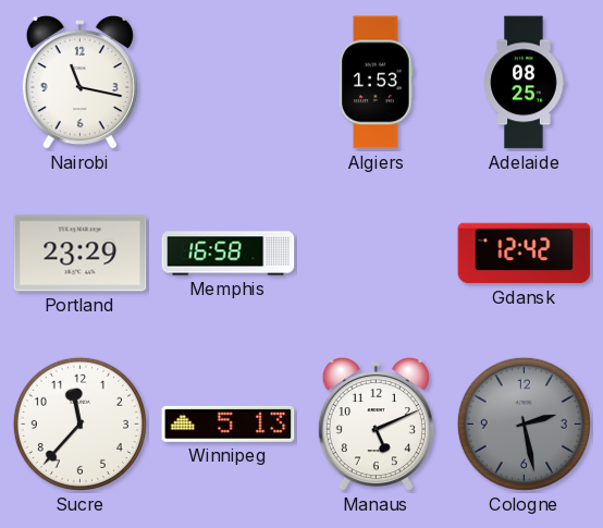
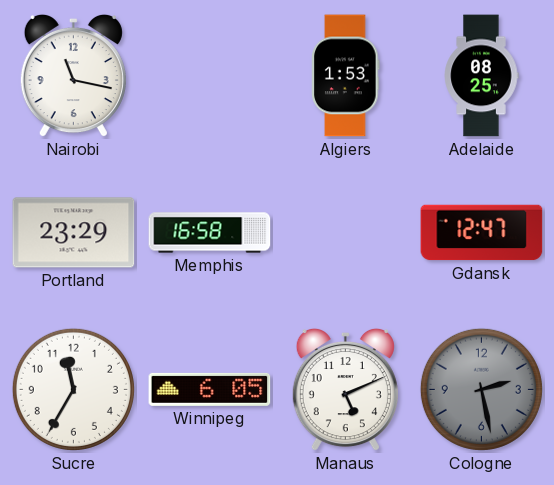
Gdansk: 12:42 -> 12:47 (482, 233)
Sucre: 11:37 -> 11:35 (73, 389)
Winnipeg: 5:13 -> 6:05 (210, 389)
